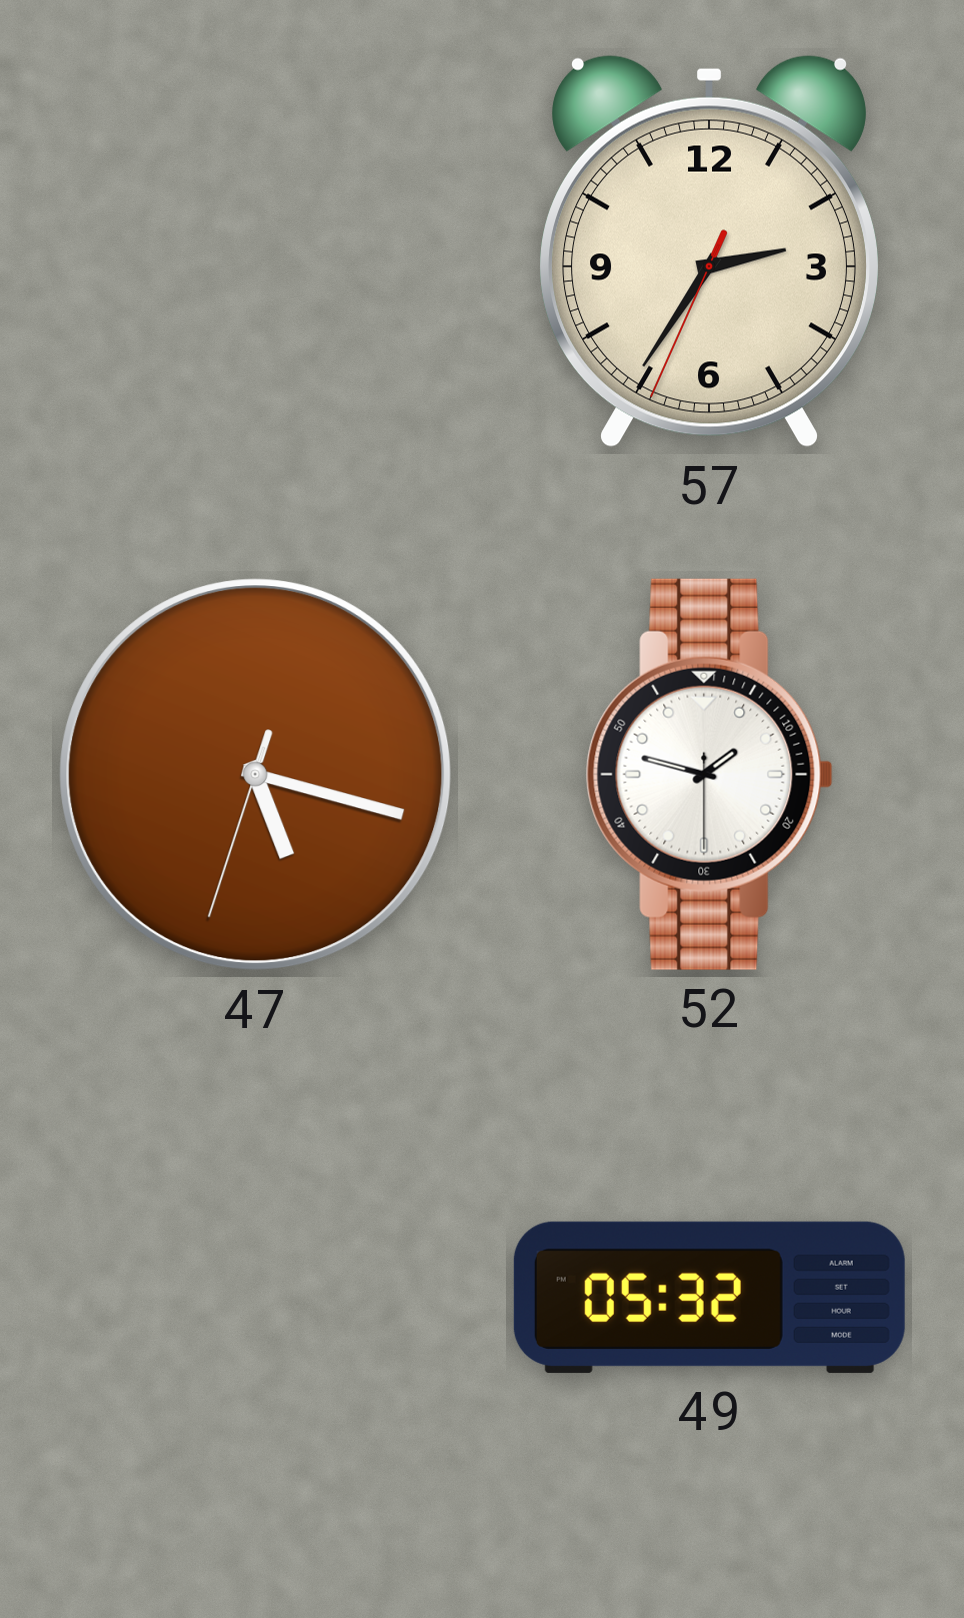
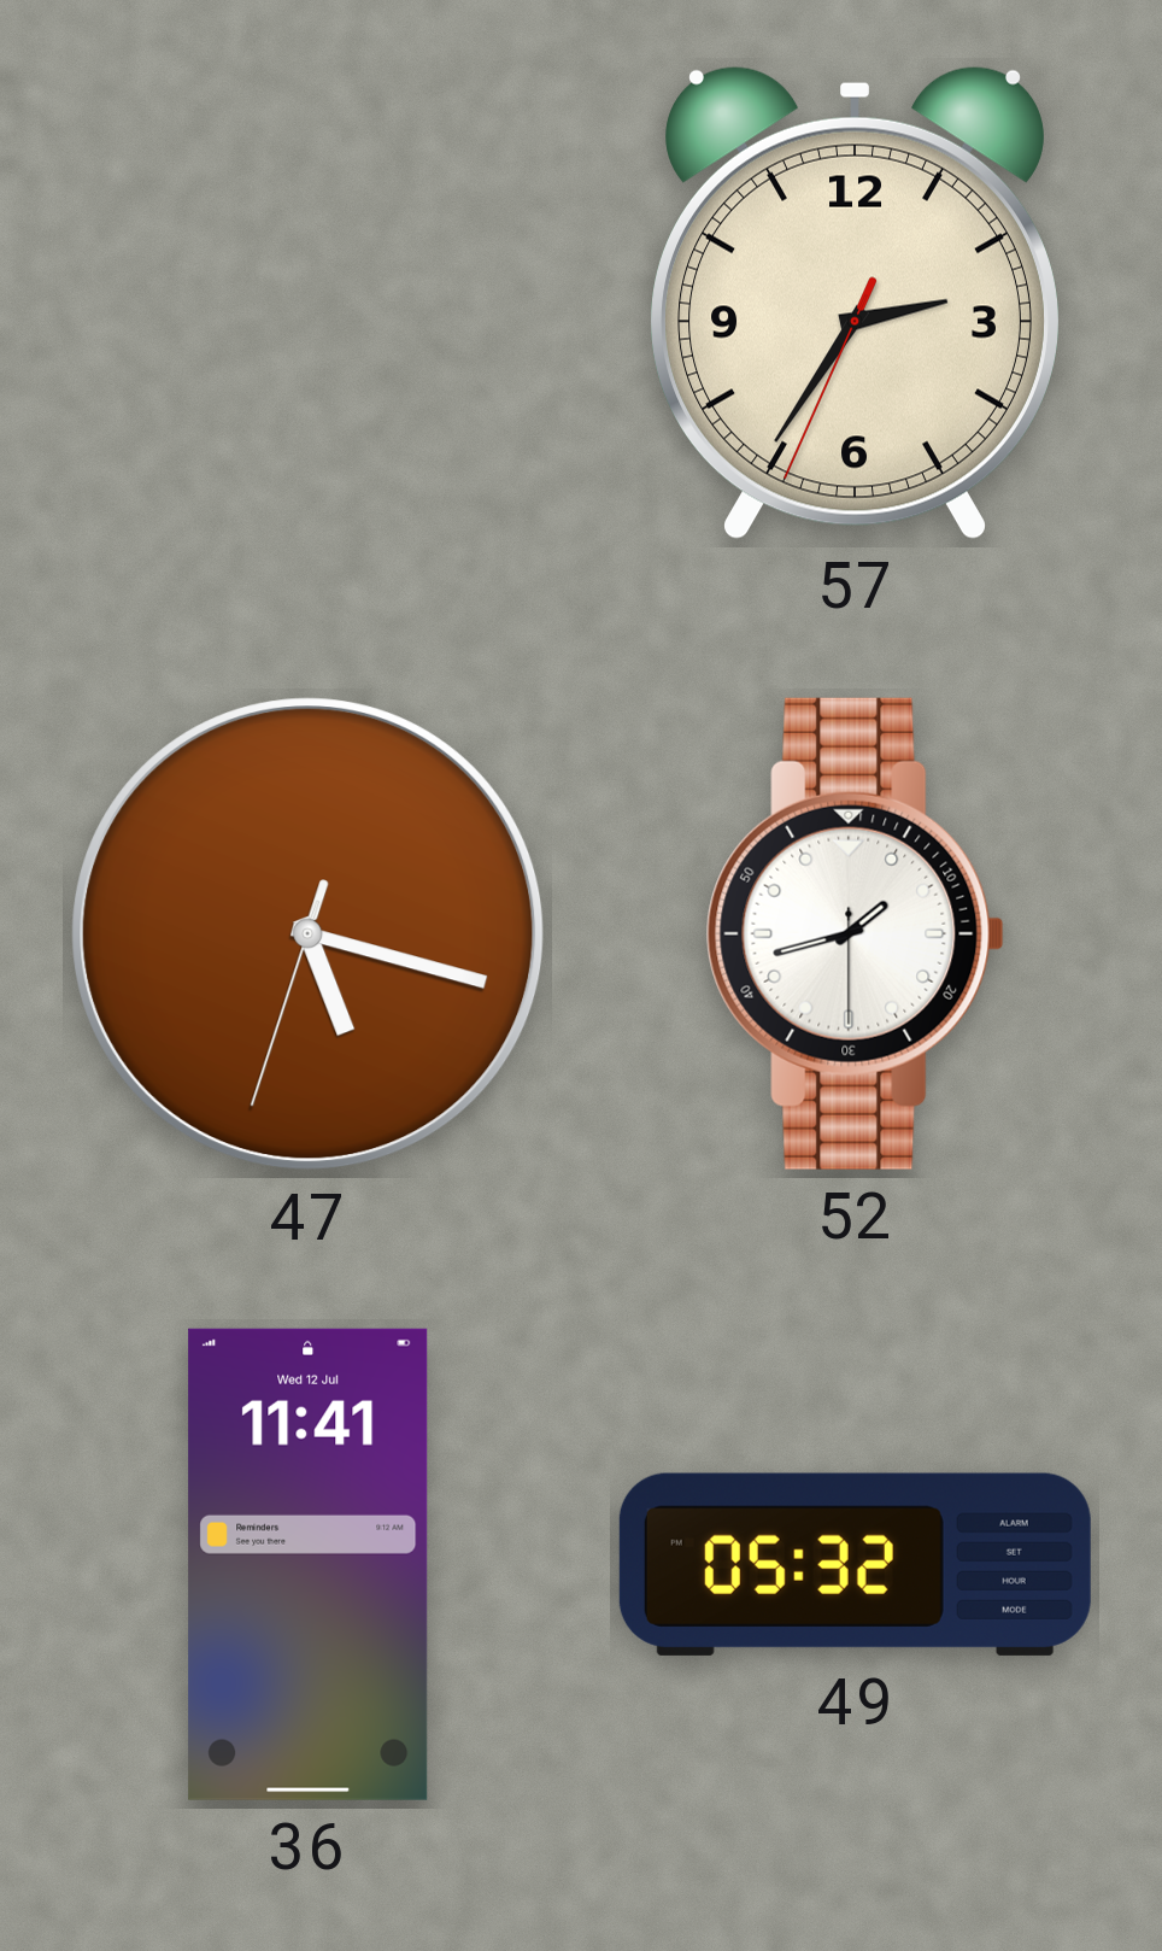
52: 1:47 -> 1:42 (855, 933)
36: none -> 11:41 (309, 1564)
